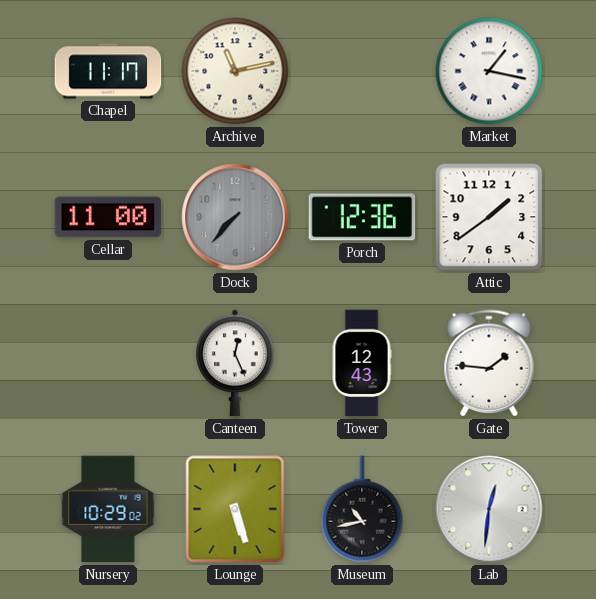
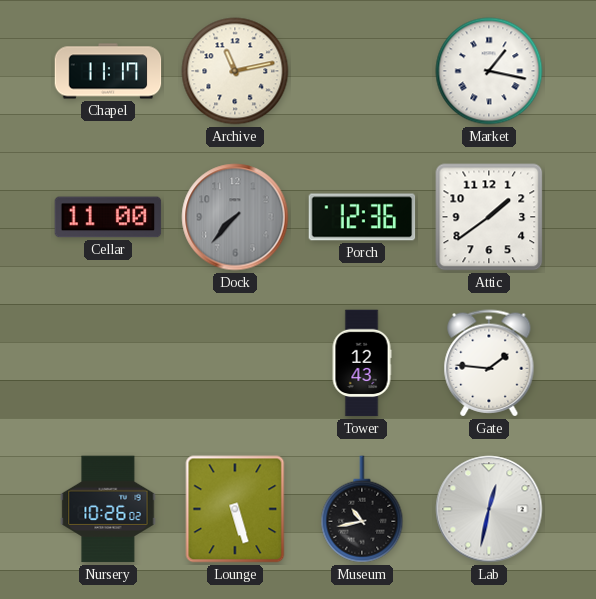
Canteen: 12:26 -> none (235, 363)
Nursery: 10:29 -> 10:26 (108, 509)
Lab: 12:31 -> 12:32 (489, 509)
